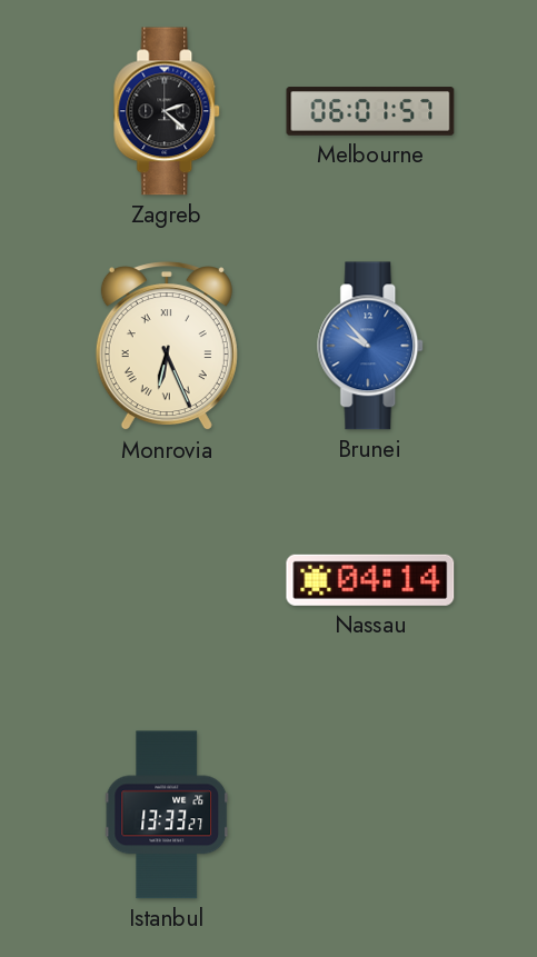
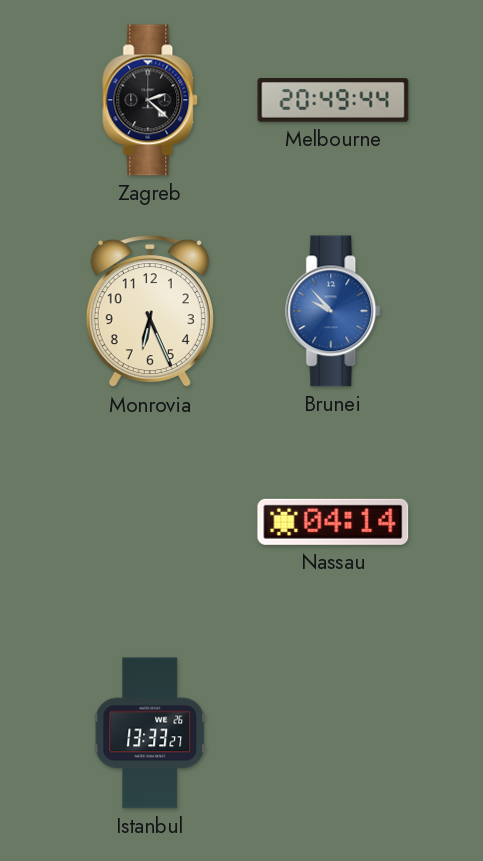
Melbourne: 06:01 -> 20:49 (333, 100)
Monrovia numerals: Roman -> Arabic (150, 312)
